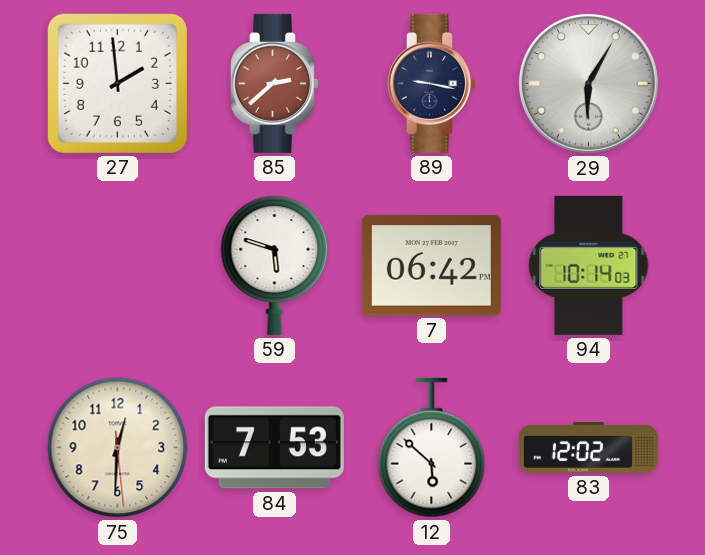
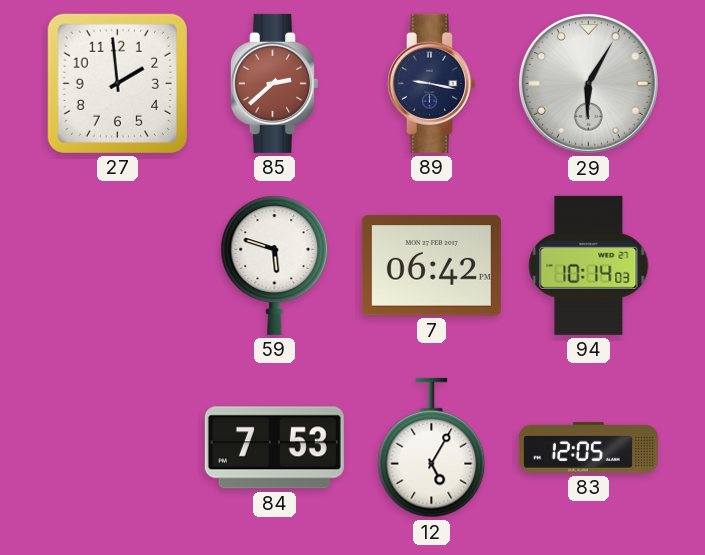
75: 12:30 -> none (118, 448)
12: 5:52 -> 5:05 (432, 448)
83: 12:02 -> 12:05 (588, 448)
